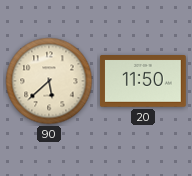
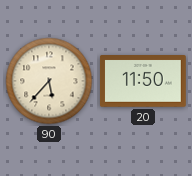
90: 5:38 -> 5:37 (49, 81)
